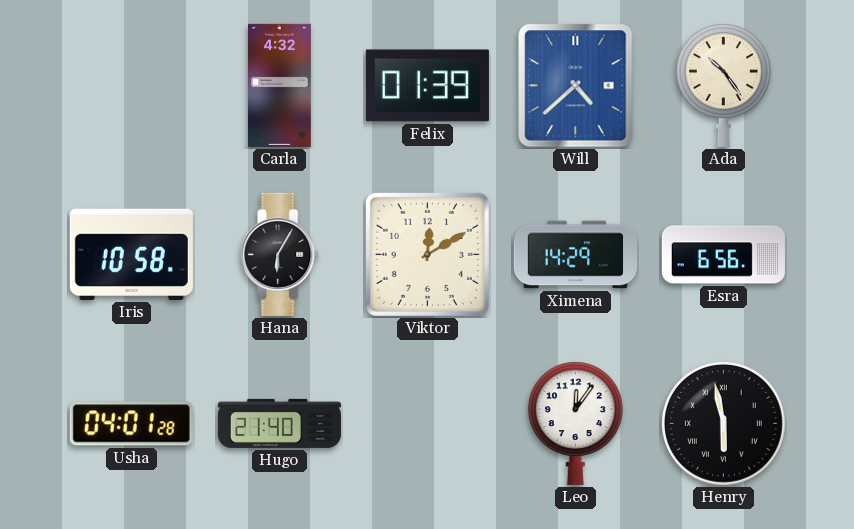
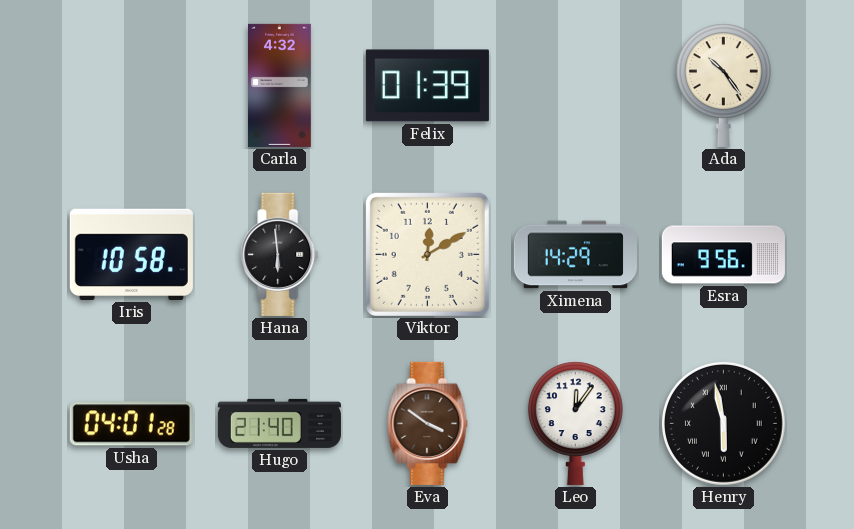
Will: 4:38 -> none (576, 86)
Hana: 6:05 -> 5:59 (280, 254)
Esra: 6:56 -> 9:56 (723, 255)
Eva: none -> 3:51 (428, 423)
